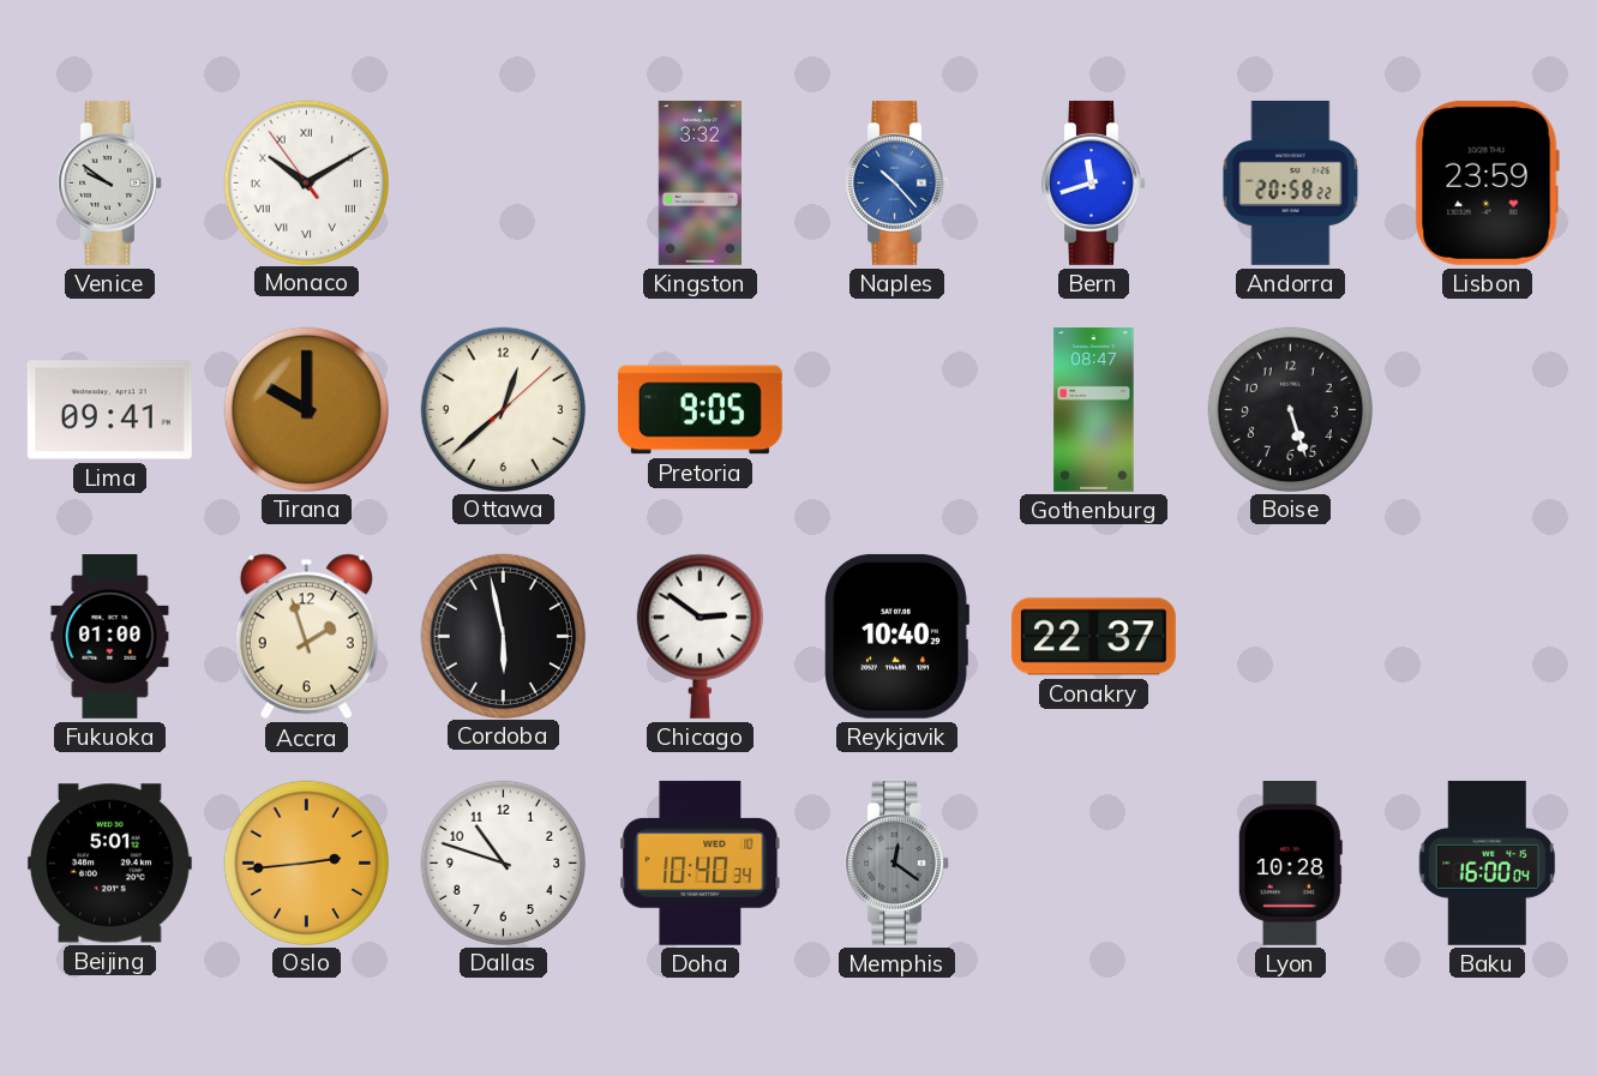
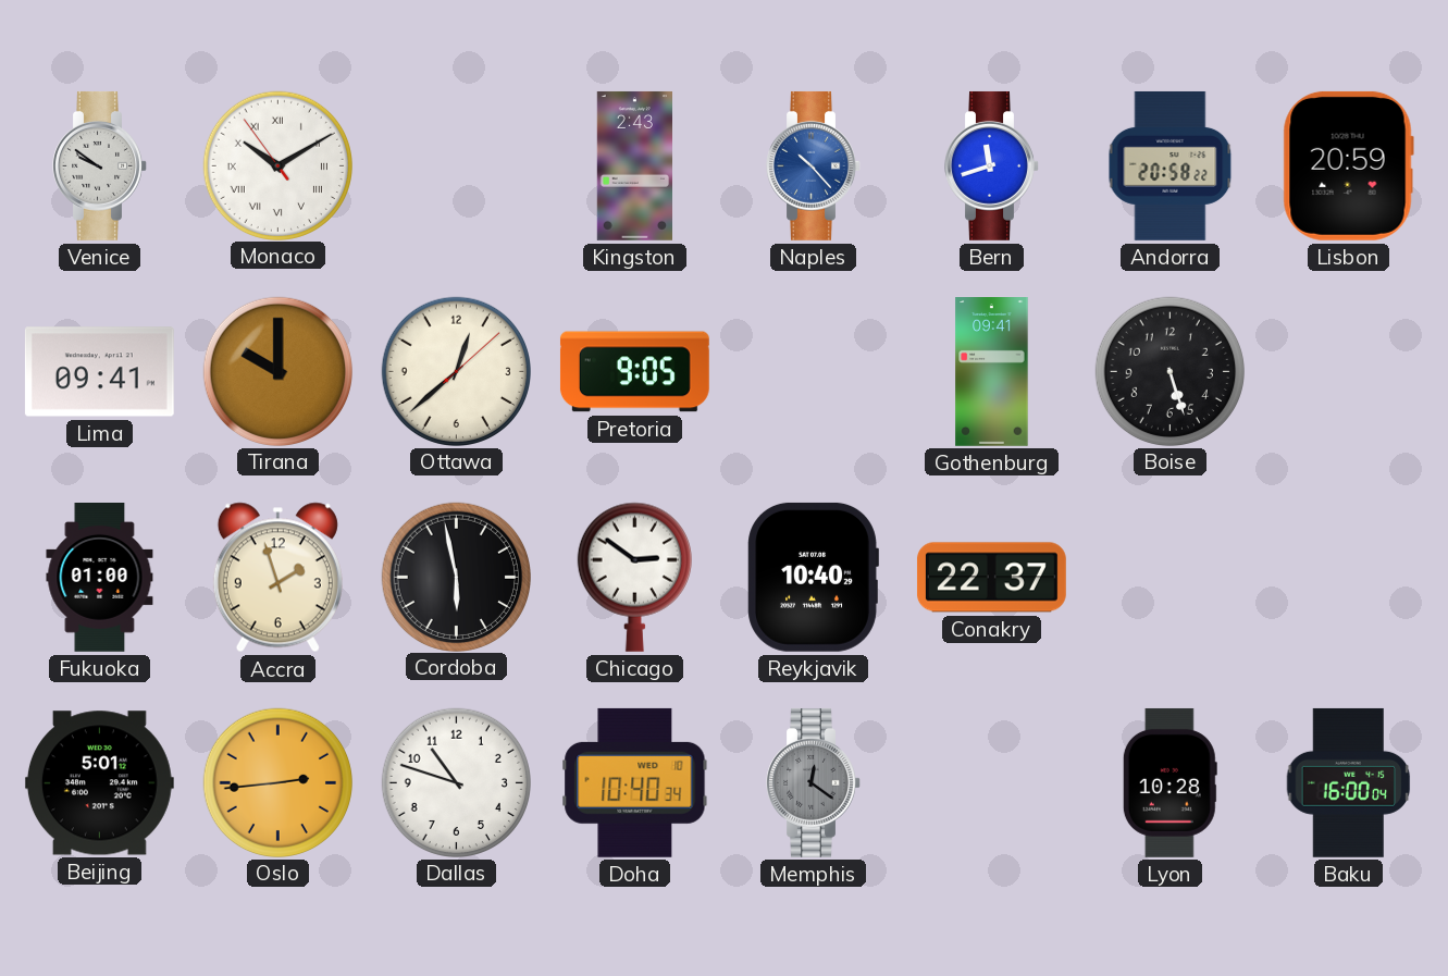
Kingston: 3:32 -> 2:43 (634, 165)
Lisbon: 23:59 -> 20:59 (1348, 165)
Gothenburg: 08:47 -> 09:41 (992, 372)
